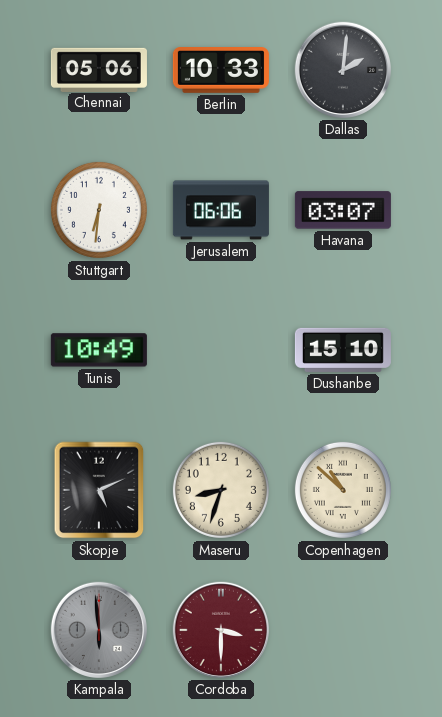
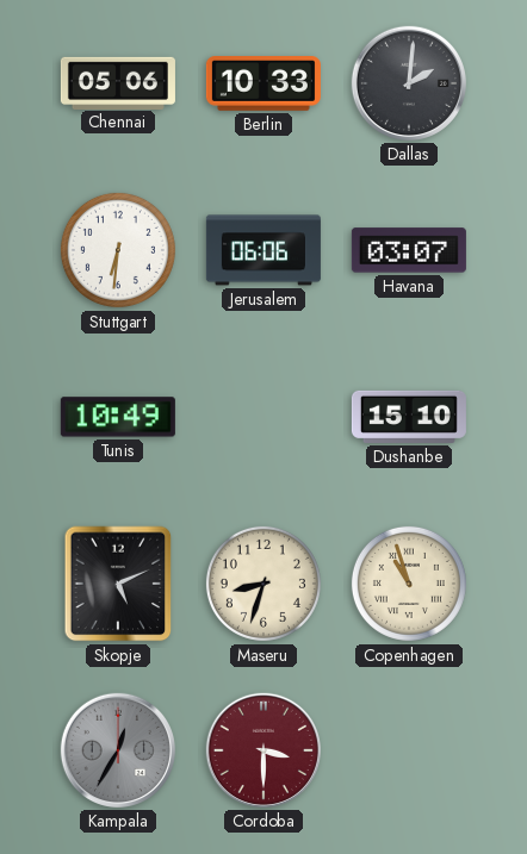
Copenhagen: 10:52 -> 10:57 (409, 584)
Kampala: 5:59 -> 12:35 (118, 750)
